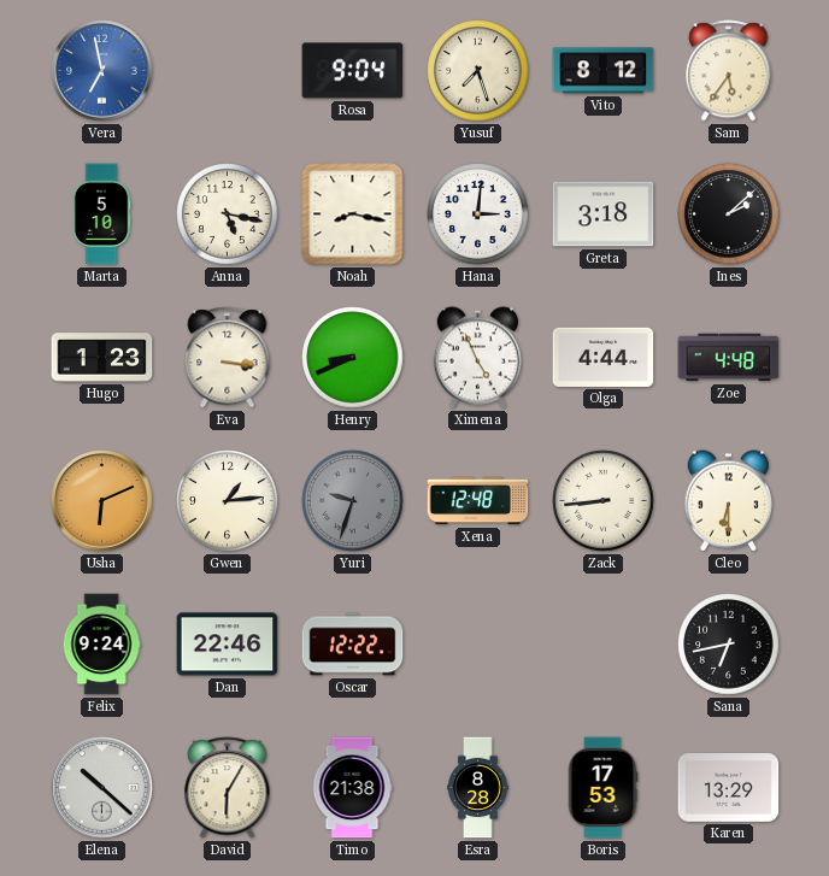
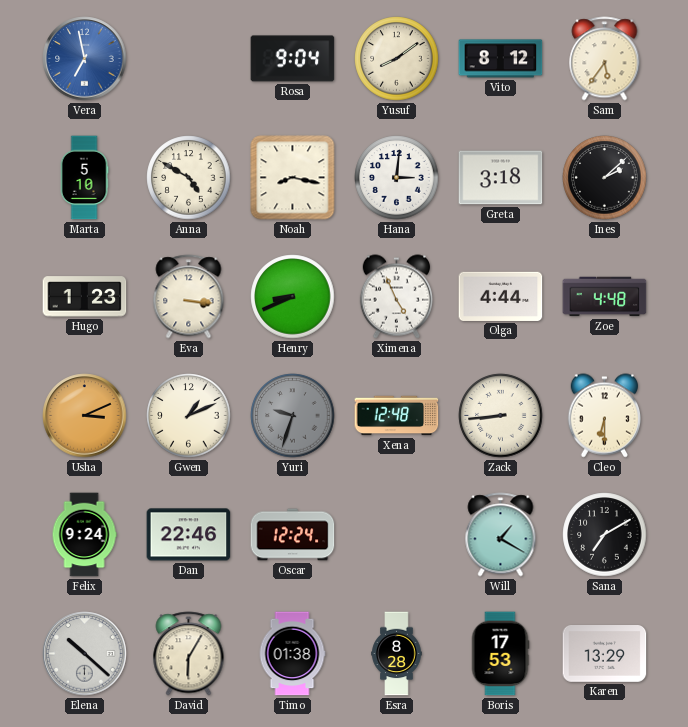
Yusuf: 7:27 -> 8:09 (397, 59)
Anna: 5:17 -> 4:50 (189, 178)
Usha: 6:11 -> 3:11 (85, 416)
Gwen: 1:14 -> 1:11 (189, 416)
Oscar: 12:22 -> 12:24 (293, 535)
Will: none -> 1:20 (501, 535)
Sana: 6:43 -> 7:10 (605, 535)
Timo: 21:38 -> 01:38 (292, 654)
